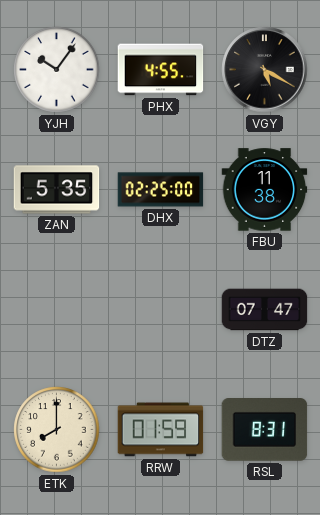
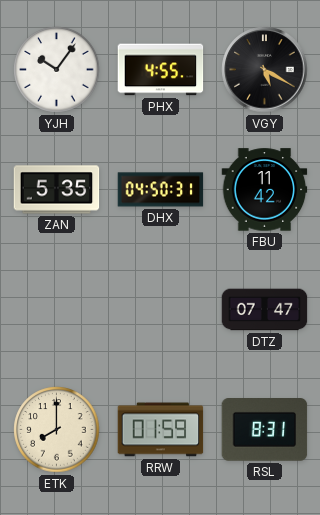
DHX: 02:25 -> 04:50 (161, 190)
FBU: 11:38 -> 11:42 (265, 190)
